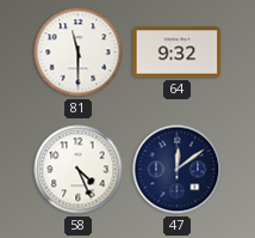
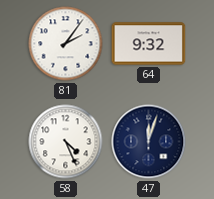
81: 11:30 -> 2:06 (66, 44)
47: 12:09 -> 12:03 (149, 142)
